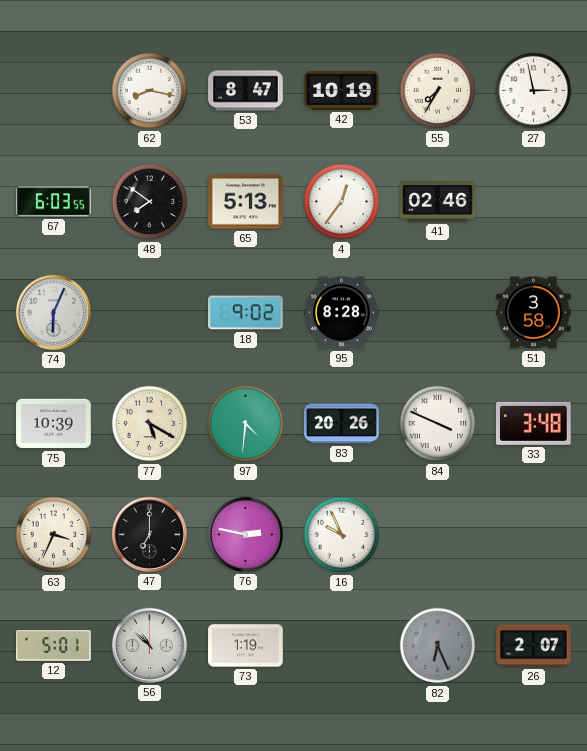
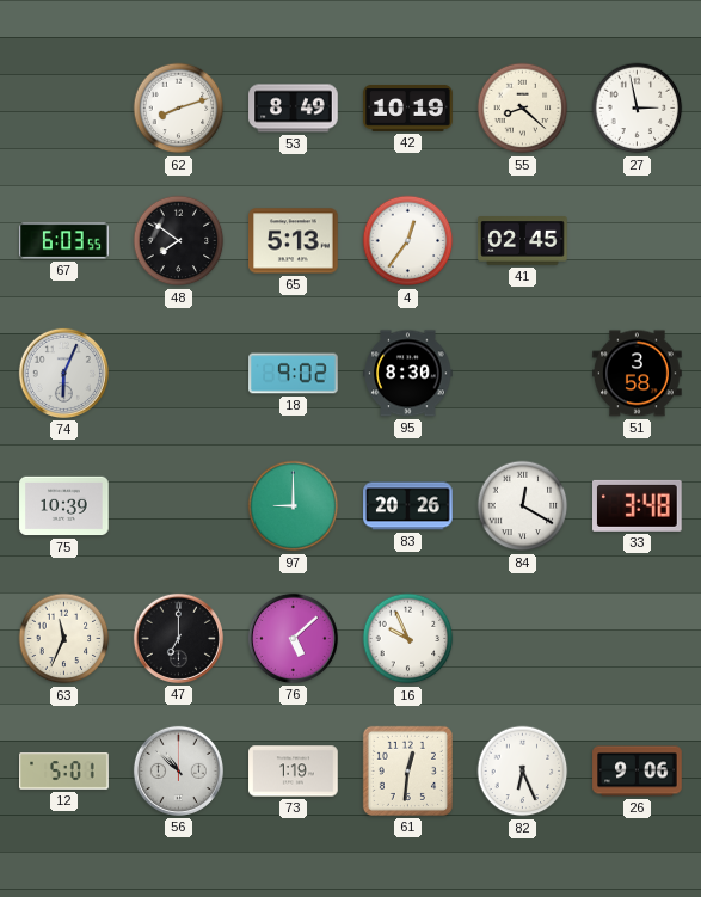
62: 8:17 -> 8:12 (179, 109)
53: 8:47 -> 8:49 (294, 109)
55: 7:35 -> 8:22 (523, 109)
41: 02:46 -> 02:45 (523, 241)
95: 8:28 -> 8:30 (408, 374)
77: 5:20 -> none (150, 424)
97: 4:31 -> 9:00 (294, 506)
84: 3:49 -> 12:20 (523, 506)
63: 3:34 -> 11:34 (64, 639)
76: 2:47 -> 5:08 (293, 638)
61: none -> 12:31 (407, 770)
82 dial: grey -> white (523, 772)
26: 2:07 -> 9:06 (638, 772)
